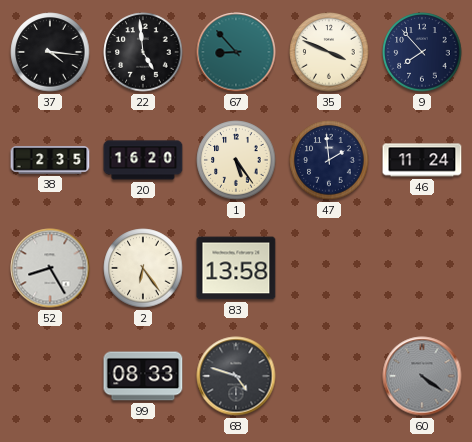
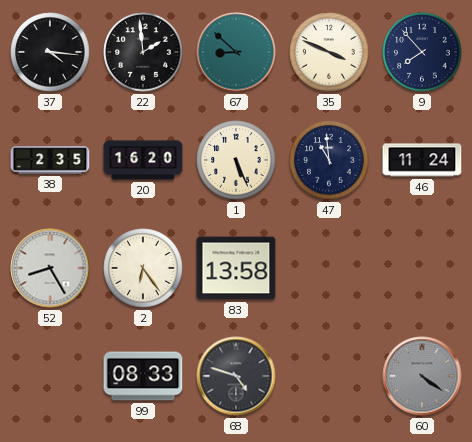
22: 4:59 -> 1:59 (143, 52)
67: 8:53 -> 8:52 (236, 52)
1: 5:24 -> 5:26 (236, 160)
47: 1:59 -> 10:59 (329, 160)
